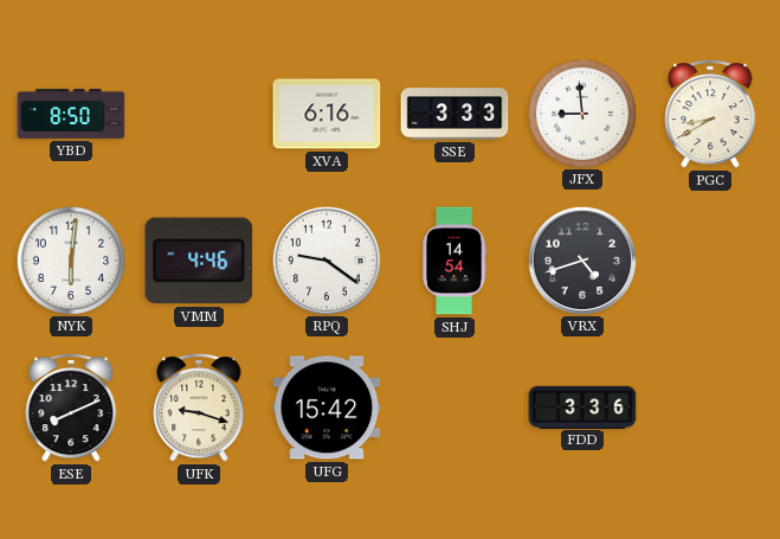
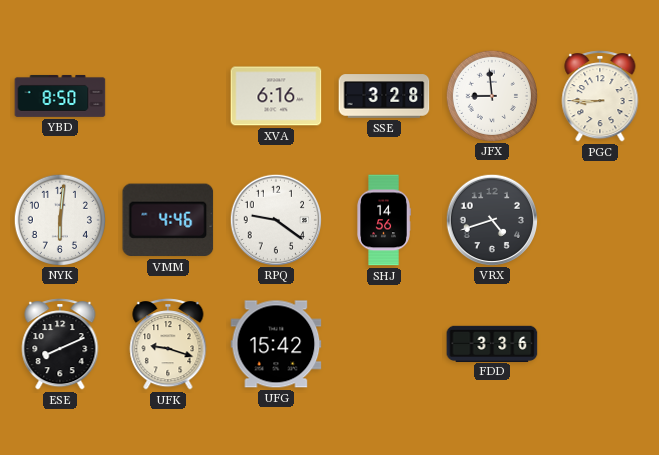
SSE: 3:33 -> 3:28 (384, 96)
PGC: 8:40 -> 8:45 (600, 97)
SHJ: 14:54 -> 14:56 (384, 220)
